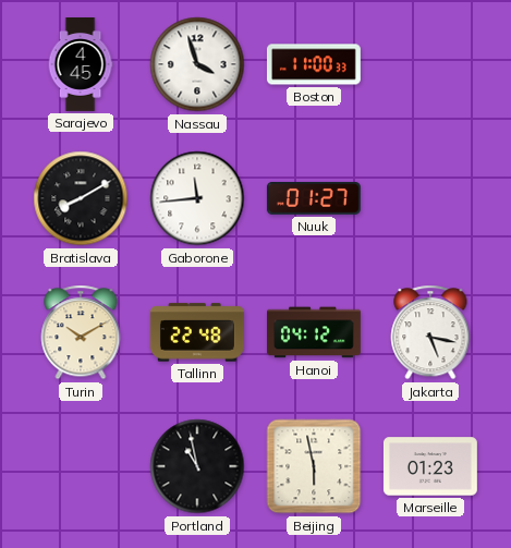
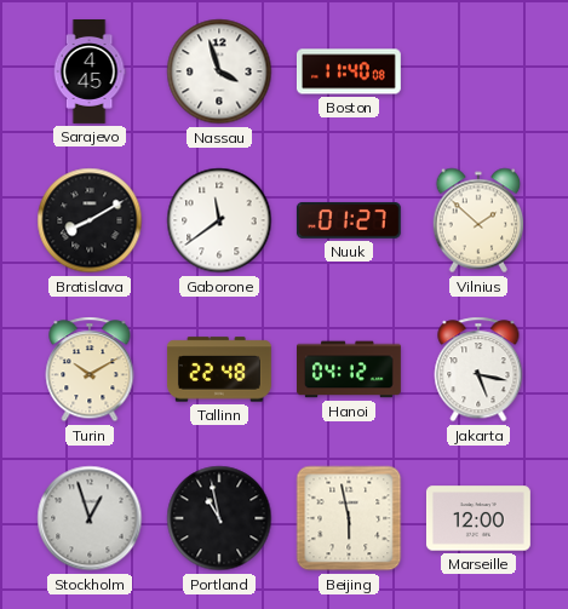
Boston: 11:00 -> 11:40 (349, 71)
Gaborone: 11:44 -> 11:39 (219, 220)
Vilnius: none -> 1:52 (478, 220)
Stockholm: none -> 12:57 (90, 518)
Marseille: 01:23 -> 12:00 (478, 518)
